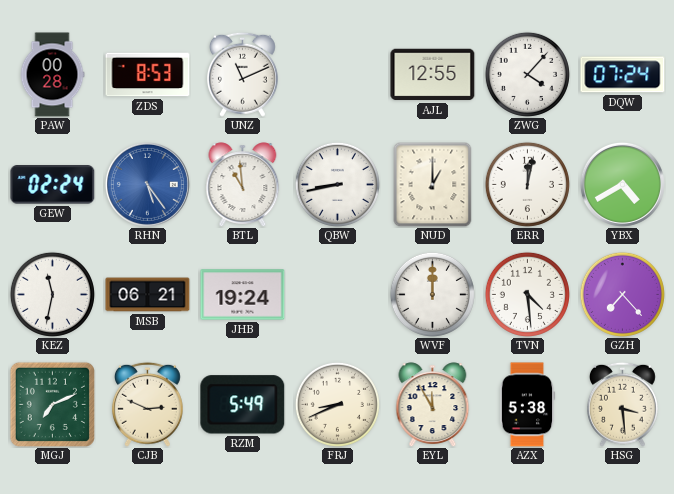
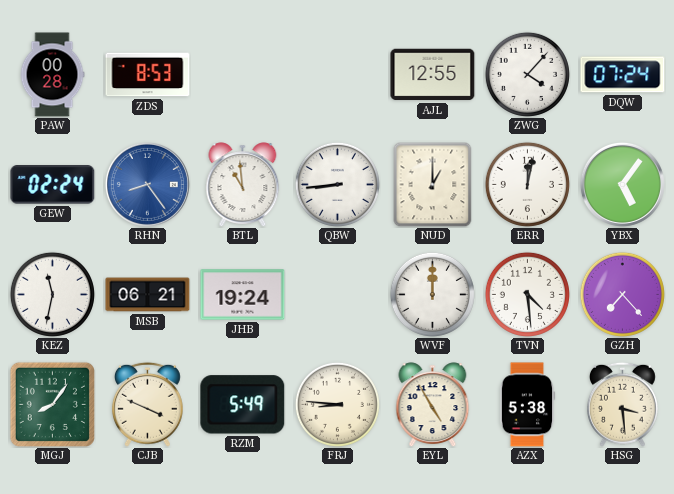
UNZ: 11:11 -> none (242, 74)
RHN: 5:24 -> 8:24 (147, 184)
QBW: 8:43 -> 8:44 (337, 184)
YBX: 4:40 -> 5:06 (622, 184)
MGJ: 7:11 -> 8:06 (52, 404)
CJB: 2:49 -> 3:49 (147, 404)
FRJ: 8:41 -> 8:46 (337, 404)
EYL: 11:55 -> 4:55 (433, 404)
